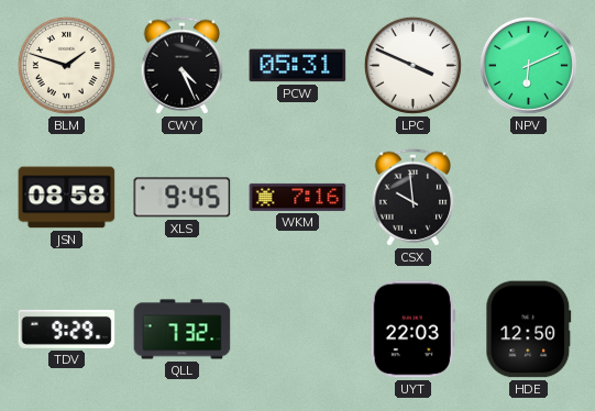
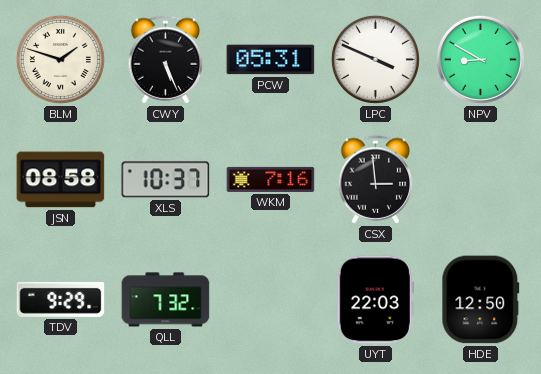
CWY: 4:26 -> 5:26 (166, 60)
NPV: 6:11 -> 8:50 (480, 59)
XLS: 9:45 -> 10:37 (166, 180)
CSX: 9:59 -> 2:59 (376, 180)
